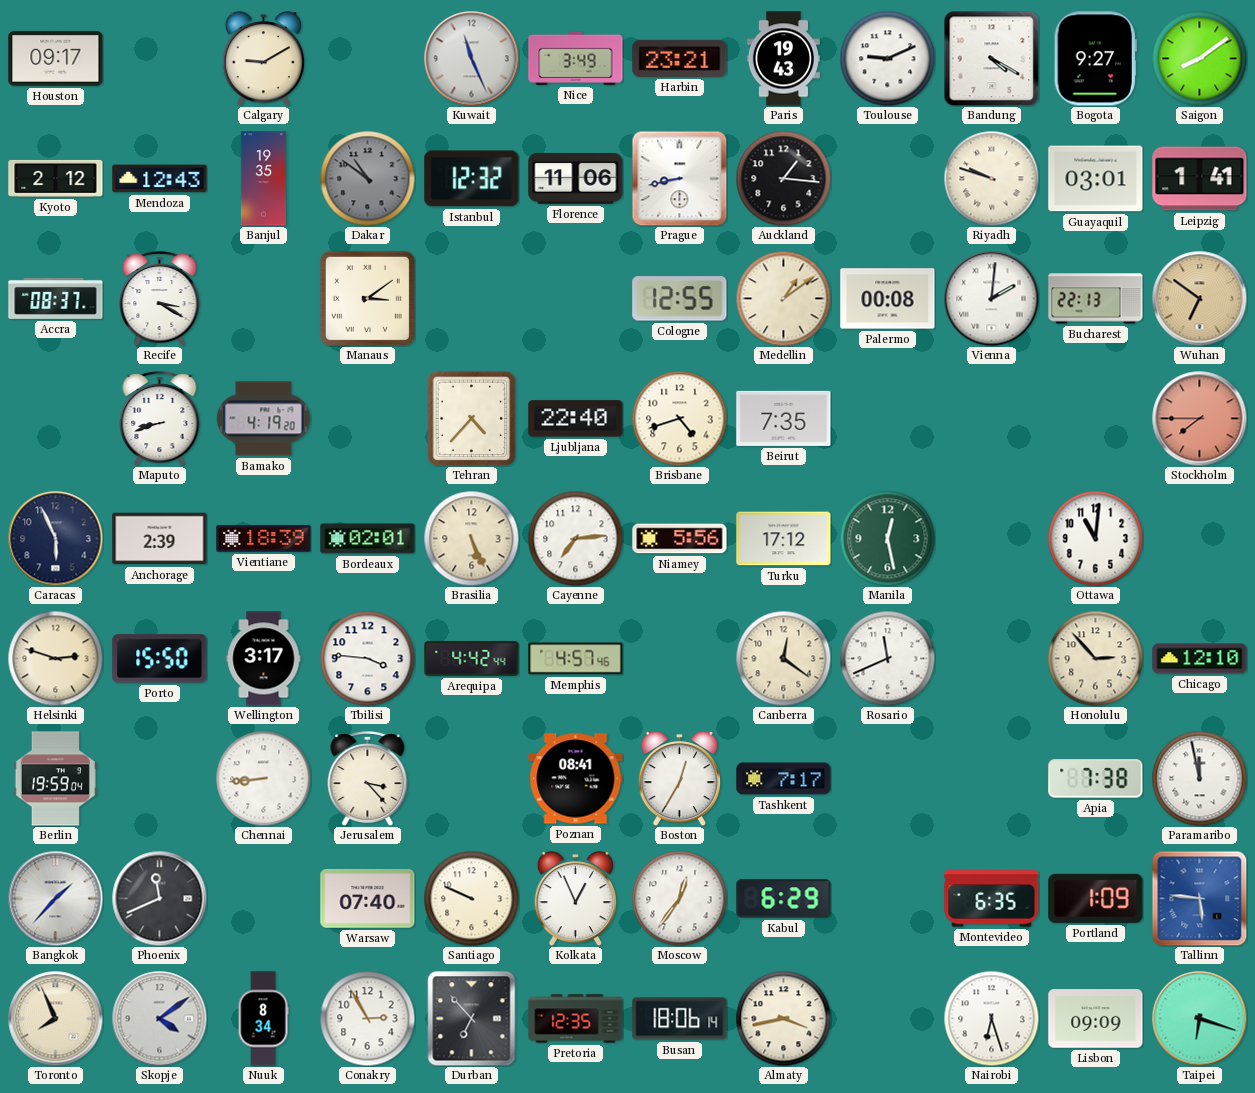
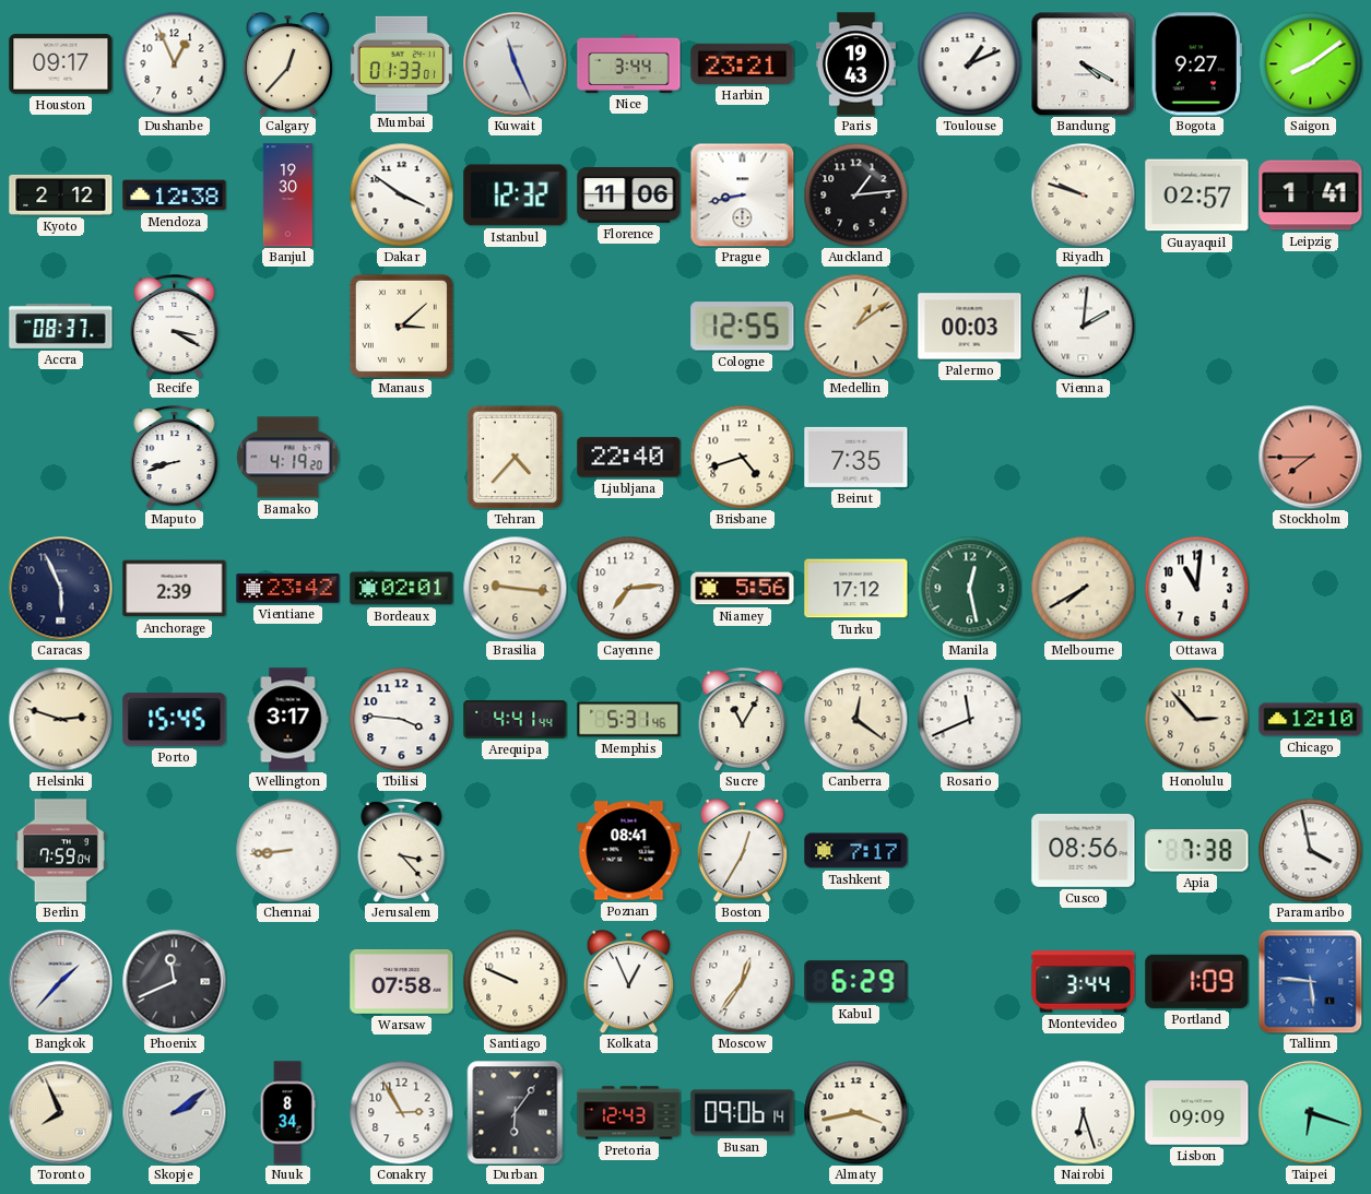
Dushanbe: none -> 12:56 (174, 63)
Calgary: 9:10 -> 12:37 (288, 64)
Mumbai: none -> 01:33 (401, 63)
Nice: 3:49 -> 3:44 (629, 63)
Toulouse: 9:11 -> 1:11 (969, 63)
Mendoza: 12:43 -> 12:38 (175, 196)
Banjul: 19:35 -> 19:30 (287, 196)
Dakar: 10:51 -> 3:51 (401, 194)
Dakar dial: grey -> white (401, 194)
Auckland: 1:16 -> 1:14 (855, 194)
Guayaquil: 03:01 -> 02:57 (1197, 196)
Manaus: 3:09 -> 3:08 (401, 326)
Palermo: 00:08 -> 00:03 (970, 327)
Bucharest: 22:13 -> none (1096, 299)
Wuhan: 6:51 -> none (1199, 298)
Vientiane: 18:39 -> 23:42 (288, 589)
Brasilia: 5:26 -> 9:16 (515, 588)
Melbourne: none -> 7:40 (1083, 588)
Porto: 15:50 -> 15:45 (175, 720)
Arequipa: 4:42 -> 4:41 (516, 719)
Memphis: 4:57 -> 5:31 (629, 720)
Sucre: none -> 11:05 (743, 720)
Berlin: 19:59 -> 7:59 (60, 851)
Cusco: none -> 08:56 (1084, 850)
Paramaribo: 11:58 -> 3:58 (1310, 850)
Warsaw: 07:40 -> 07:58 (402, 981)
Montevideo: 6:35 -> 3:44 (1084, 982)
Skopje: 4:09 -> 2:09 (174, 1112)
Durban: 6:53 -> 6:06 (516, 1112)
Pretoria: 12:35 -> 12:43 (629, 1113)
Busan: 18:06 -> 09:06 (743, 1113)
